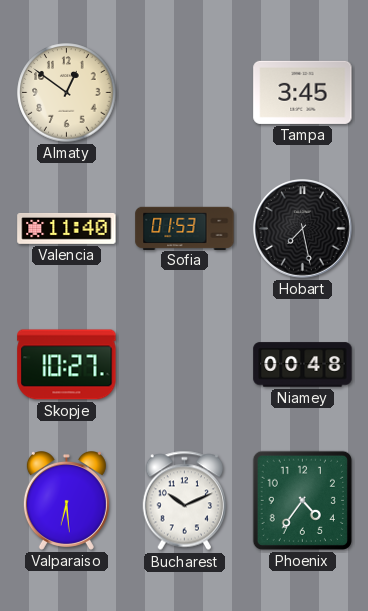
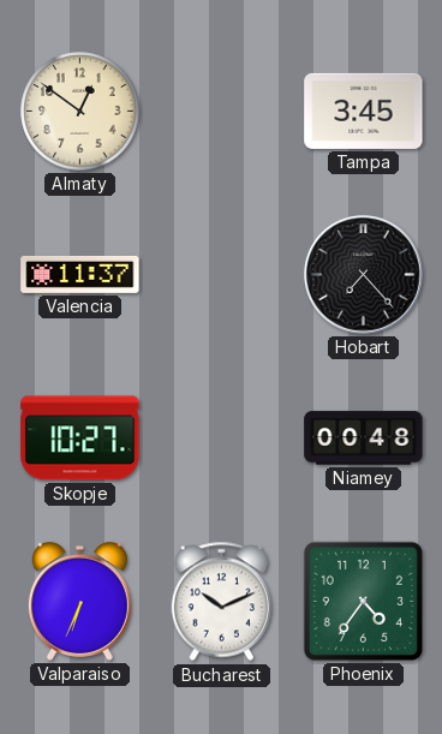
Valencia: 11:40 -> 11:37 (80, 274)
Sofia: 01:53 -> none (185, 228)
Hobart: 7:28 -> 7:23 (364, 275)
Valparaiso: 6:29 -> 6:34 (79, 602)
